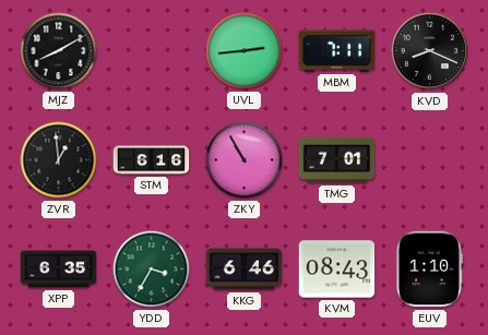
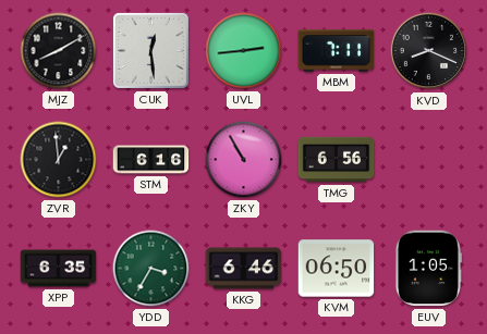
CUK: none -> 12:29 (150, 50)
TMG: 7:01 -> 6:56 (337, 160)
KVM: 08:43 -> 06:50 (337, 269)
EUV: 1:10 -> 1:05 (429, 269)
